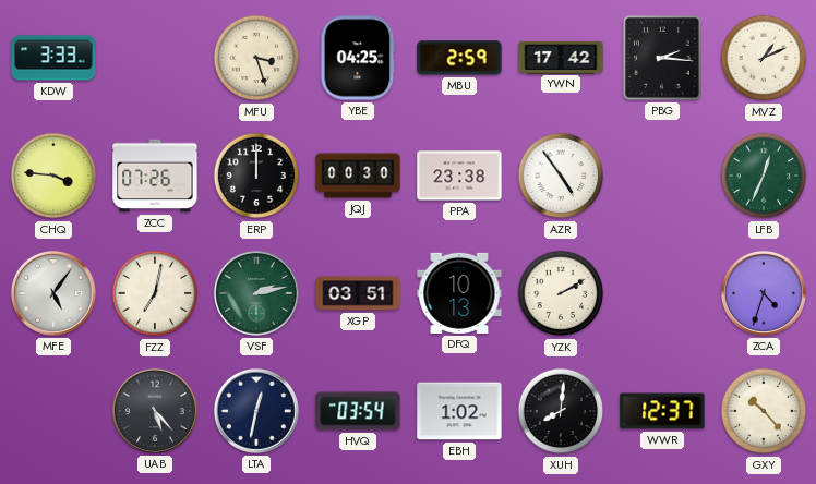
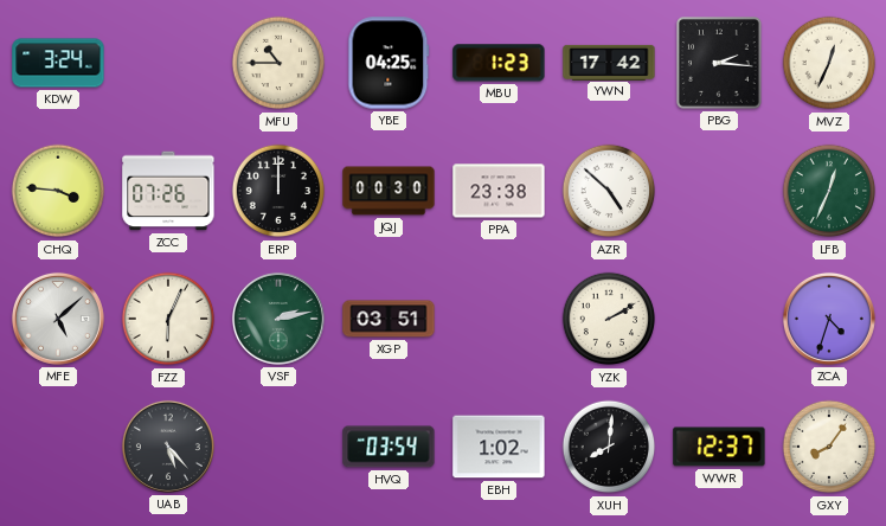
KDW: 3:33 -> 3:24 (58, 63)
MFU: 3:27 -> 10:45 (278, 63)
MBU: 2:59 -> 1:23 (499, 63)
MVZ: 1:11 -> 12:34 (829, 63)
AZR: 4:54 -> 4:52 (609, 191)
MFE: 5:06 -> 5:08 (58, 319)
FZZ: 7:02 -> 6:04 (168, 319)
DFQ: 10:13 -> none (459, 293)
LTA: 12:32 -> none (256, 411)
GXY: 10:23 -> 8:06 (829, 447)
